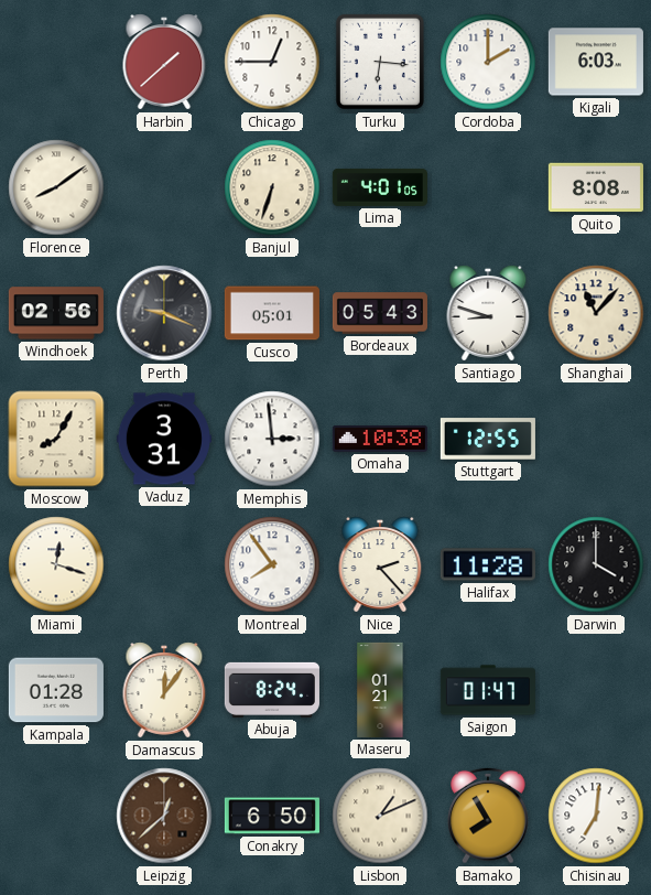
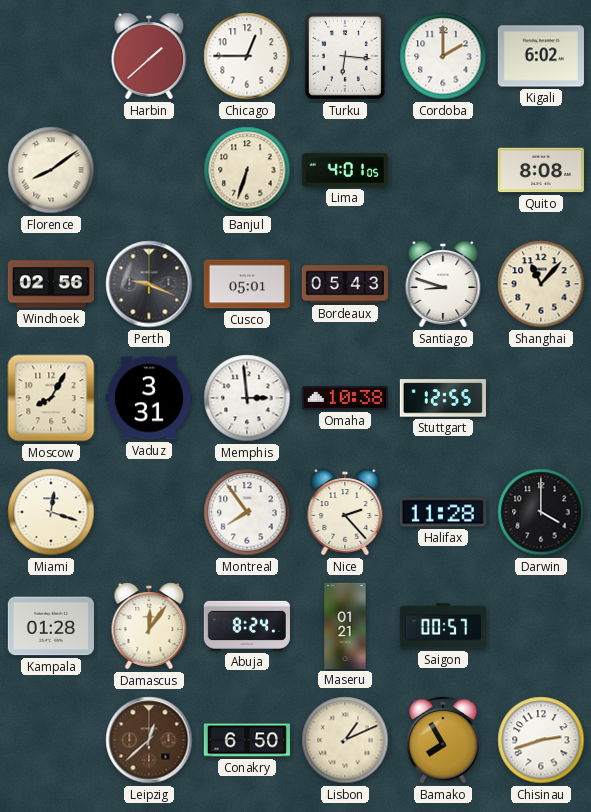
Kigali: 6:03 -> 6:02 (541, 56)
Saigon: 01:47 -> 00:57 (443, 626)
Chisinau: 7:01 -> 2:42 (541, 740)
